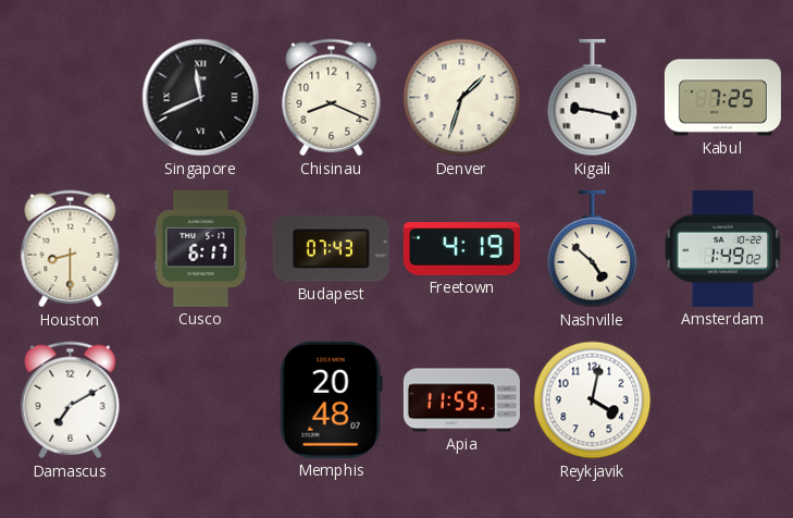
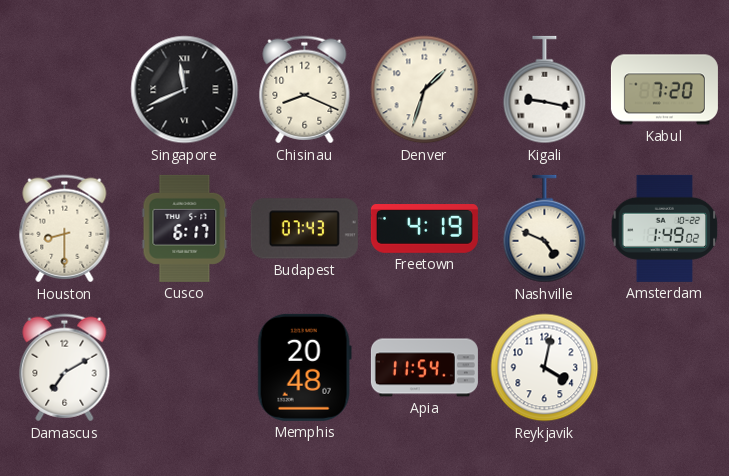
Kabul: 7:25 -> 7:20 (664, 90)
Nashville: 4:52 -> 4:49 (545, 229)
Apia: 11:59 -> 11:54 (424, 368)
